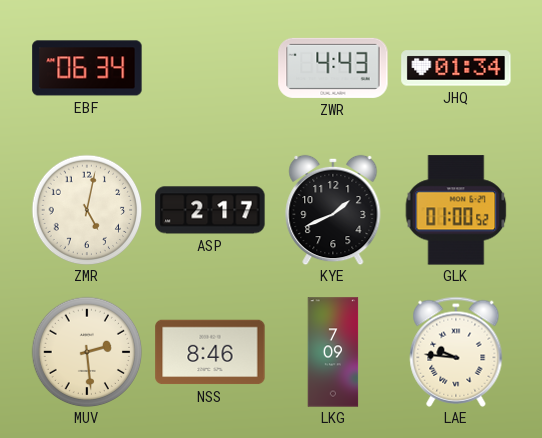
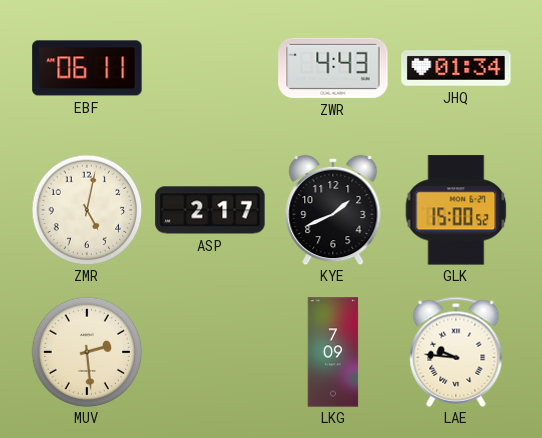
EBF: 06:34 -> 06:11 (87, 68)
GLK: 01:00 -> 15:00 (456, 210)
NSS: 8:46 -> none (210, 352)
